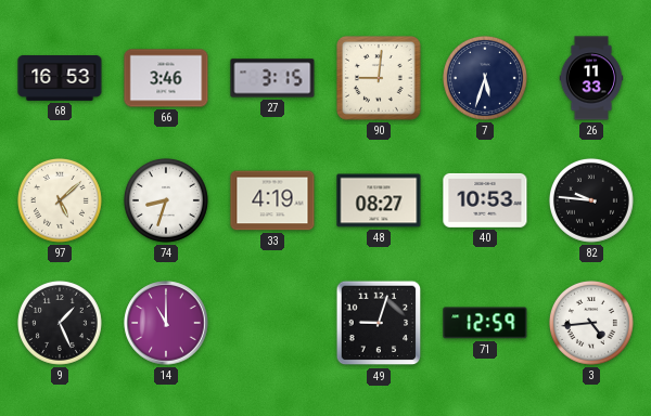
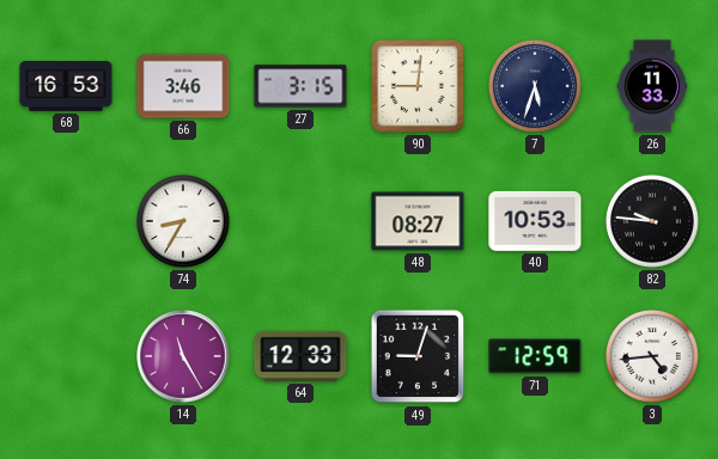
97: 5:08 -> none (60, 200)
74: 8:33 -> 8:35 (183, 221)
33: 4:19 -> none (272, 200)
9: 1:26 -> none (60, 323)
14: 11:00 -> 11:25 (183, 356)
64: none -> 12:33 (300, 356)
